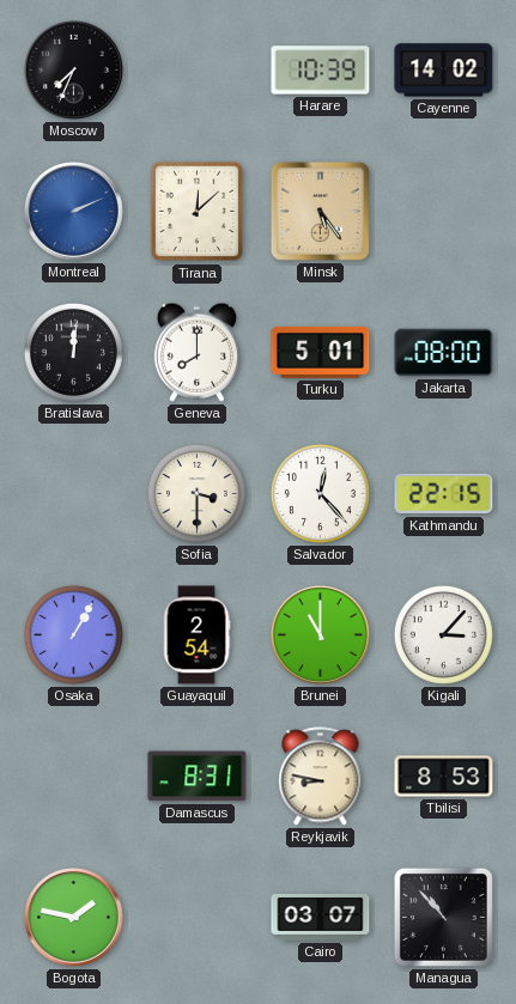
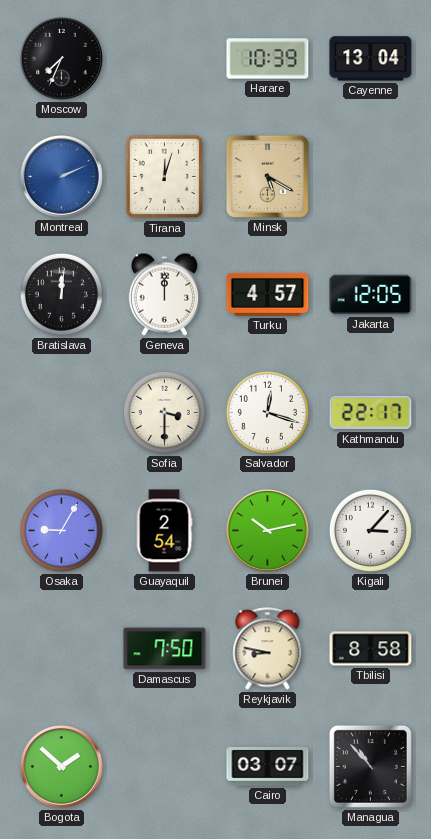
Cayenne: 14:02 -> 13:04 (371, 59)
Tirana: 12:08 -> 12:03 (165, 177)
Minsk: 5:24 -> 5:20 (267, 176)
Geneva: 8:00 -> 12:00 (164, 294)
Turku: 5:01 -> 4:57 (268, 294)
Jakarta: 08:00 -> 12:05 (371, 295)
Salvador: 12:23 -> 12:18 (267, 412)
Kathmandu: 22:15 -> 22:17 (371, 413)
Osaka: 1:05 -> 9:05 (61, 530)
Brunei: 11:00 -> 10:13 (268, 531)
Damascus: 8:31 -> 7:50 (165, 649)
Tbilisi: 8:53 -> 8:58 (371, 649)
Bogota: 1:47 -> 1:52 (62, 767)
